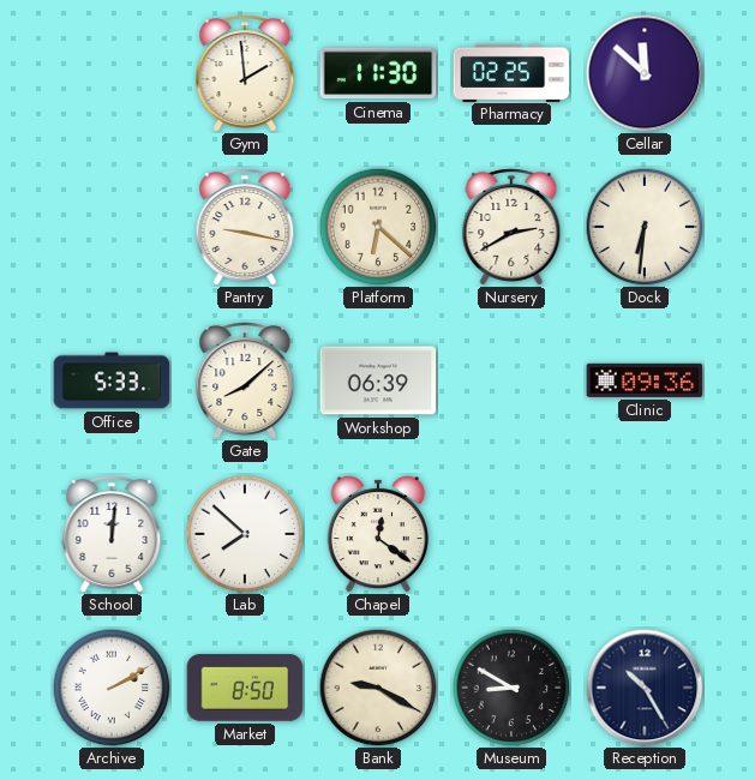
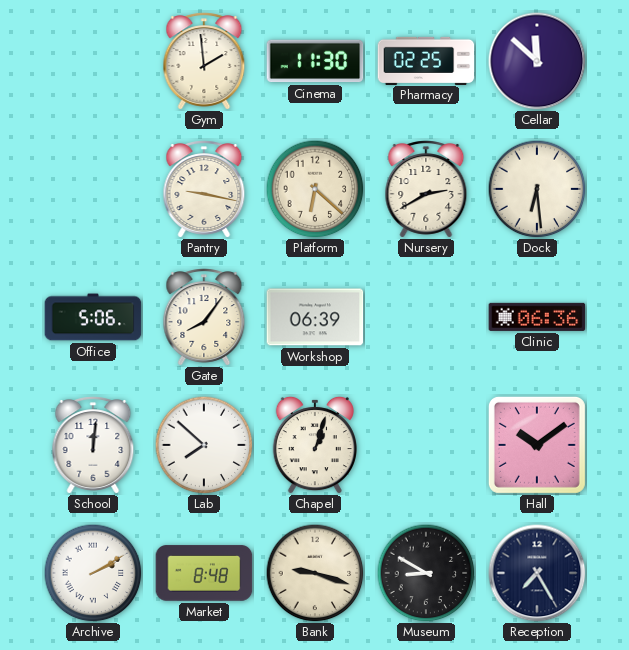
Dock: 6:31 -> 6:29 (537, 189)
Office: 5:33 -> 5:06 (93, 317)
Gate: 8:08 -> 8:06 (204, 317)
Clinic: 09:36 -> 06:36 (537, 317)
Chapel: 12:21 -> 1:03 (315, 445)
Hall: none -> 10:09 (537, 445)
Market: 8:50 -> 8:48 (204, 573)
Bank: 9:20 -> 9:18 (315, 573)
Reception: 10:25 -> 7:25 (537, 573)
